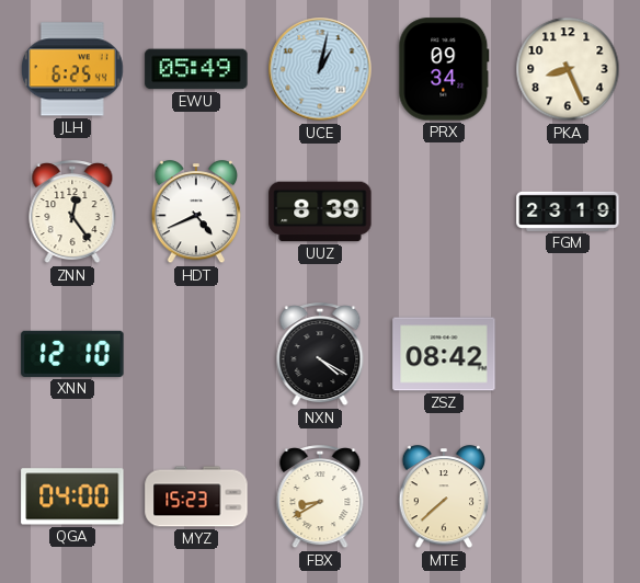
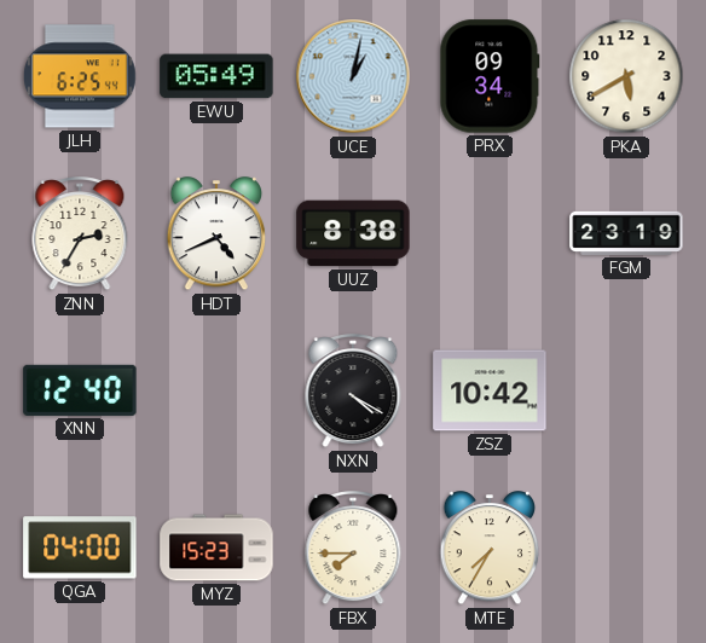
PKA: 8:26 -> 5:40 (626, 76)
ZNN: 12:24 -> 2:35 (80, 234)
UUZ: 8:39 -> 8:38 (353, 233)
XNN: 12:10 -> 12:40 (80, 390)
ZSZ: 08:42 -> 10:42 (490, 390)
FBX: 8:40 -> 7:45 (353, 549)
MTE: 7:38 -> 7:35 (490, 549)
